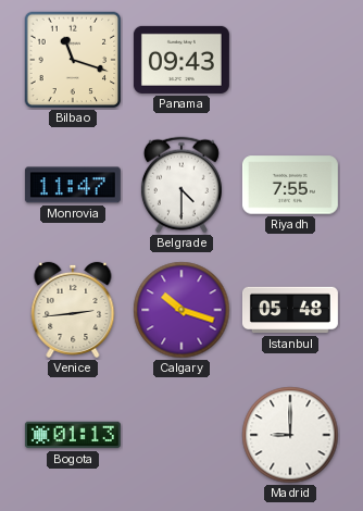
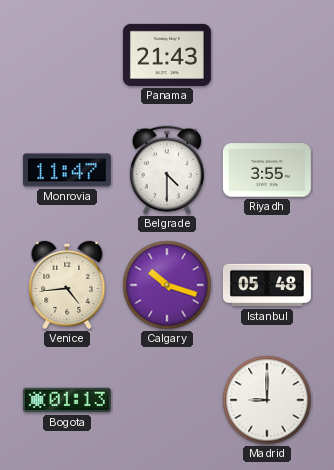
Bilbao: 11:18 -> none (73, 60)
Panama: 09:43 -> 21:43 (167, 55)
Riyadh: 7:55 -> 3:55 (267, 170)
Venice: 2:44 -> 4:44 (67, 285)
